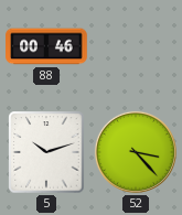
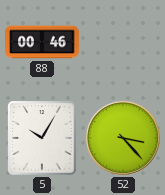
5: 10:12 -> 10:05 (42, 138)
